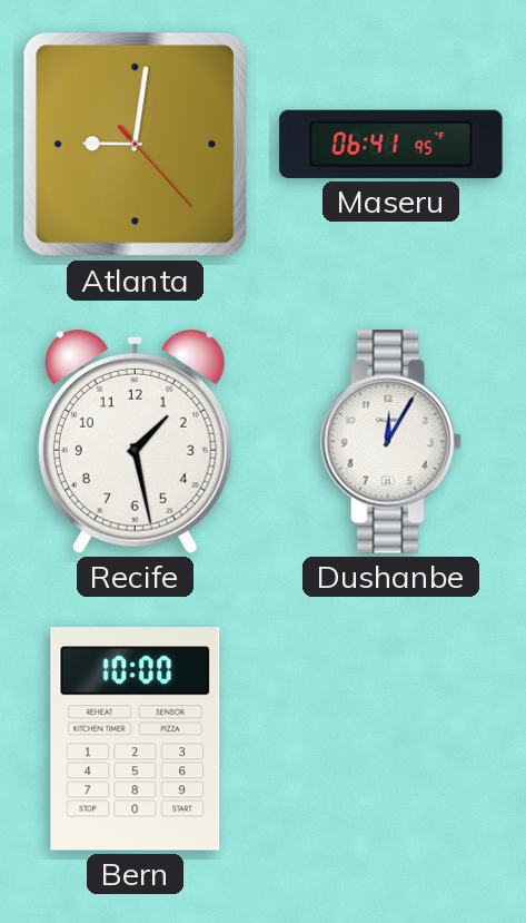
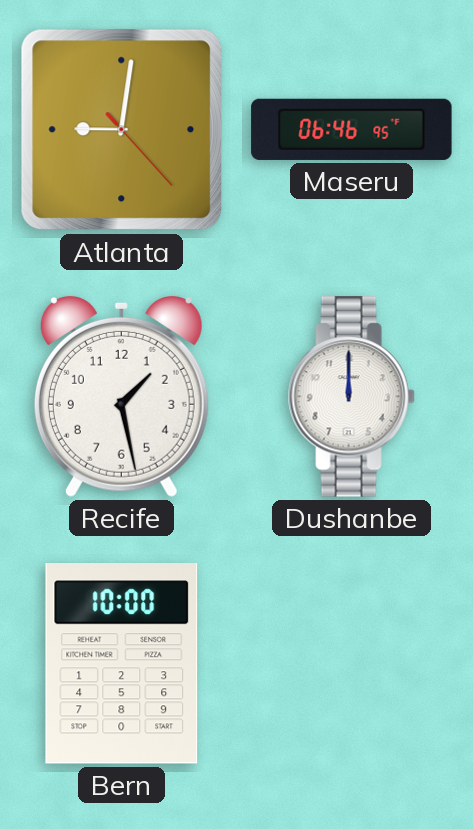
Maseru: 06:41 -> 06:46 (352, 129)
Dushanbe: 12:05 -> 12:00 (351, 397)
